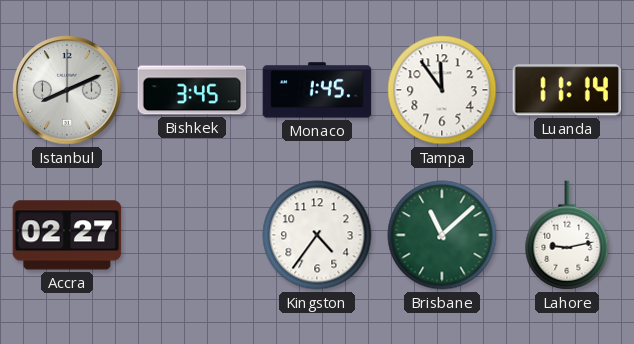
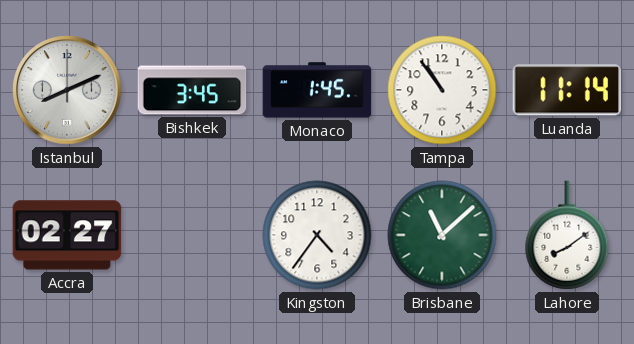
Tampa: 11:54 -> 10:54 (442, 90)
Lahore: 9:13 -> 8:09 (567, 235)
